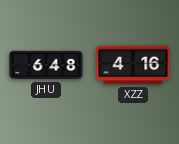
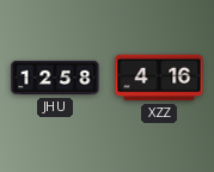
JHU: 6:48 -> 12:58 (55, 78)
